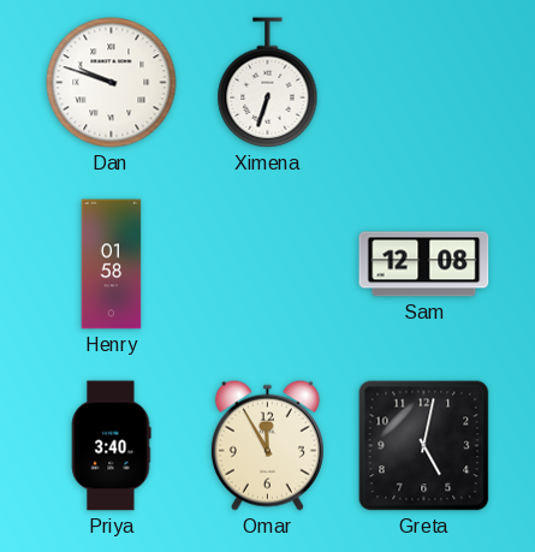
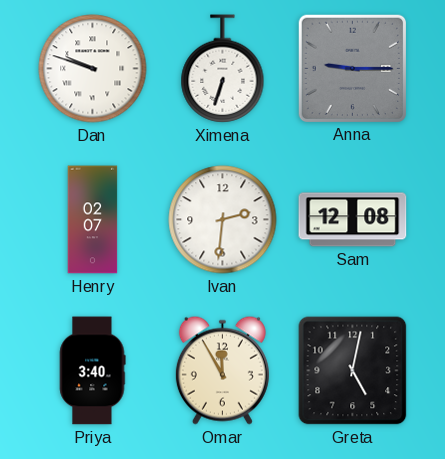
Anna: none -> 9:15 (352, 68)
Henry: 01:58 -> 02:07 (93, 220)
Ivan: none -> 2:31 (223, 220)
